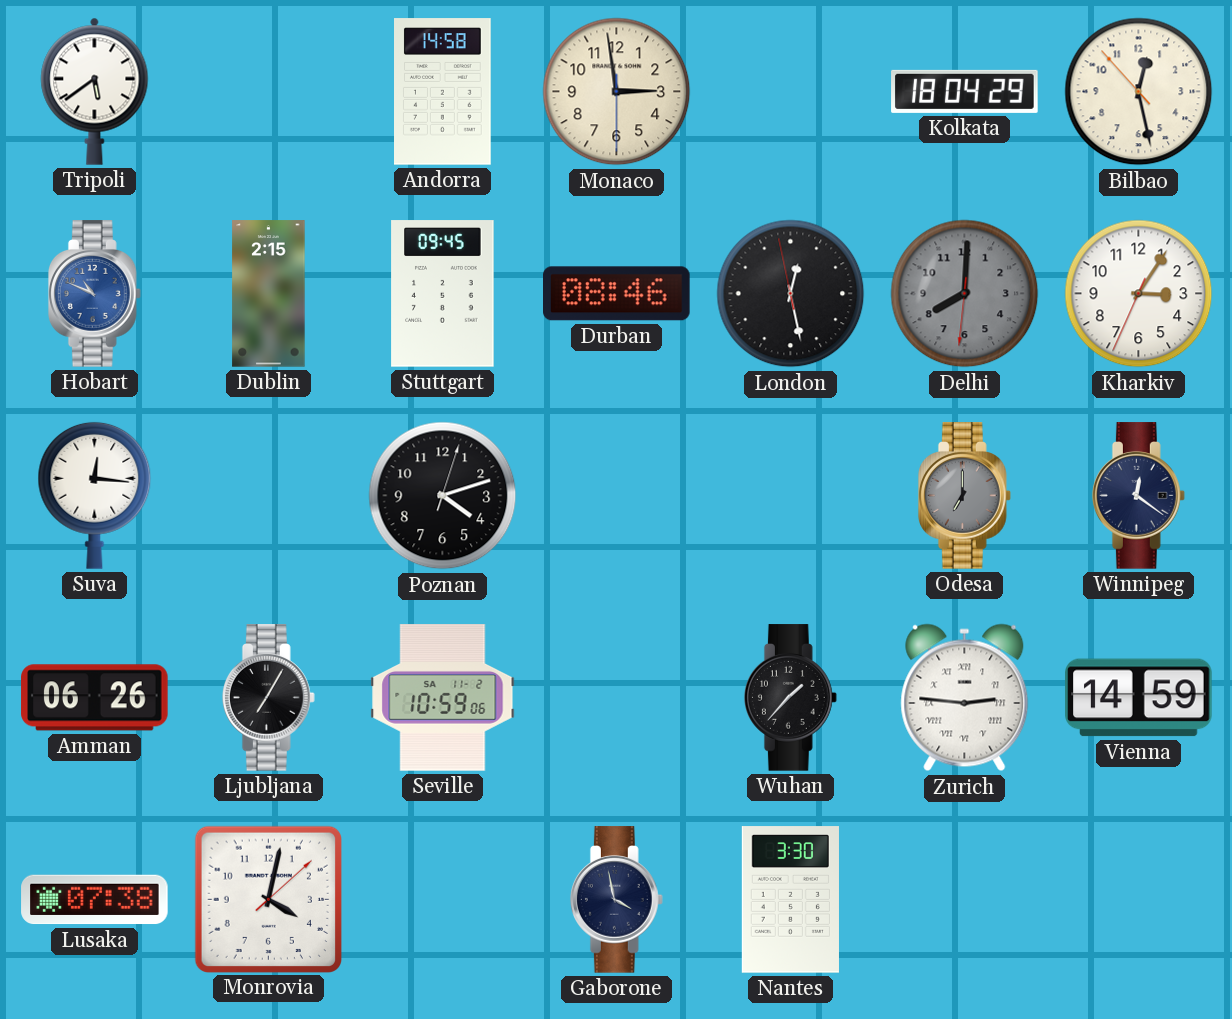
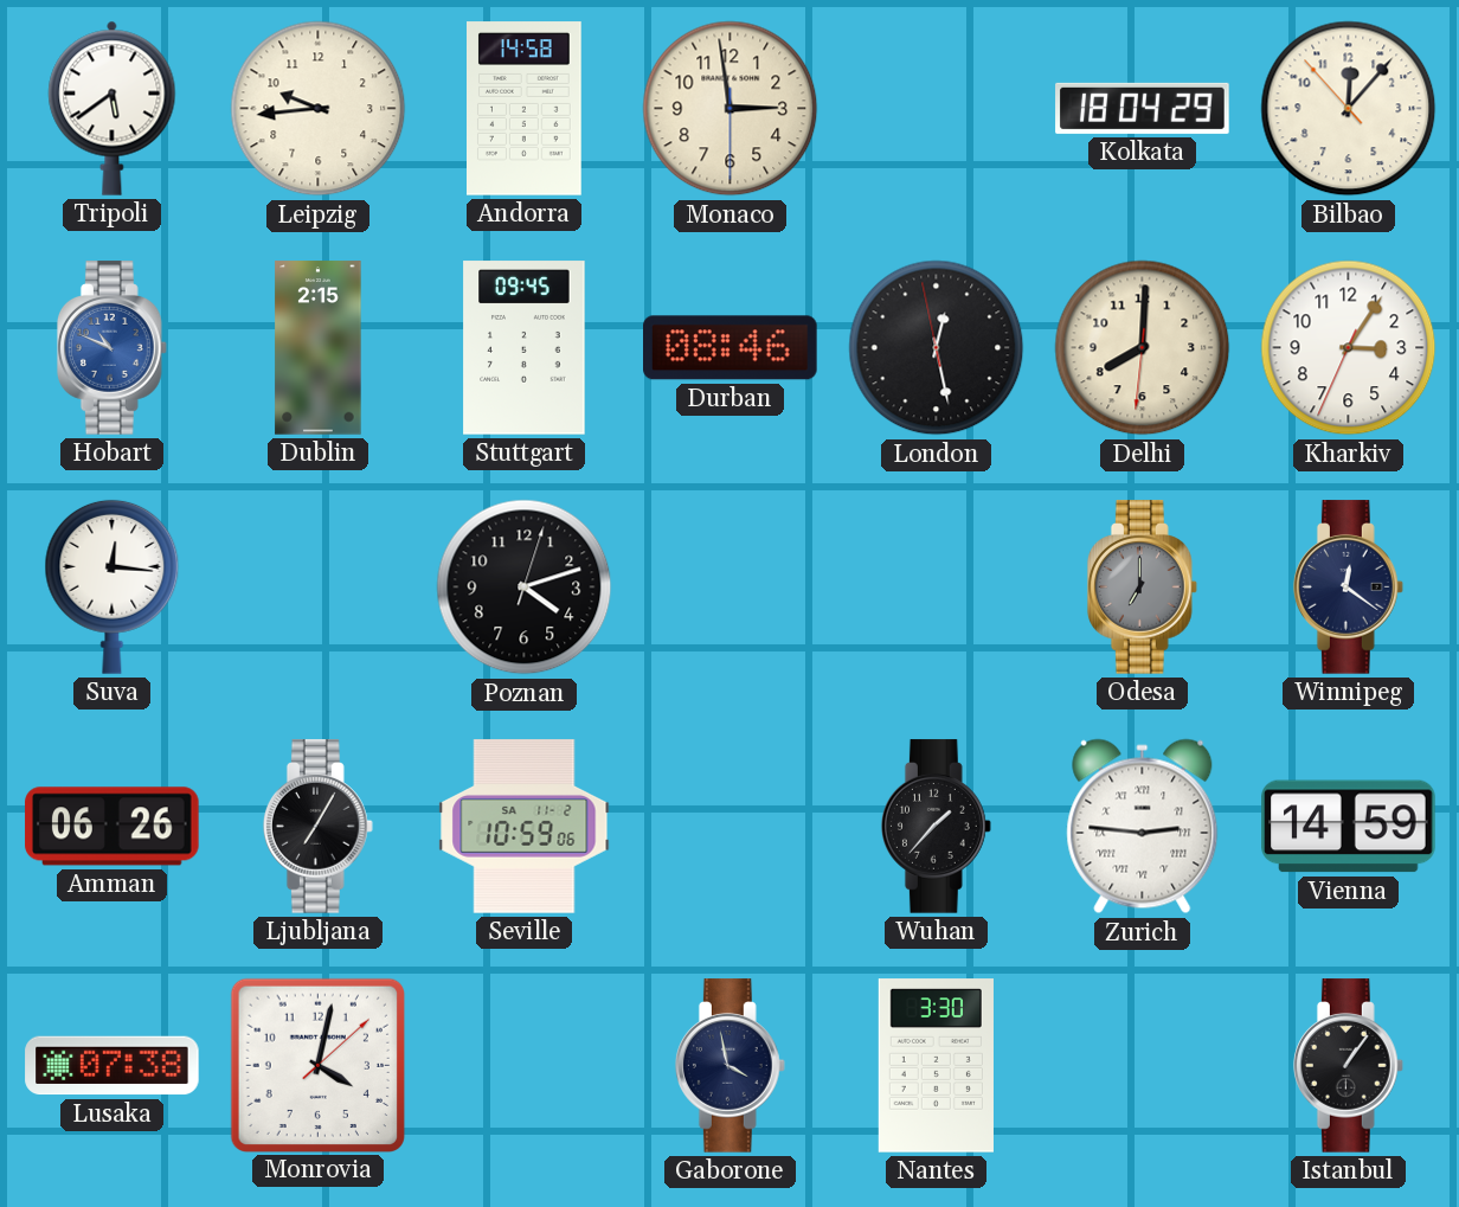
Leipzig: none -> 9:44 (319, 109)
Bilbao: 12:27 -> 12:06 (1349, 109)
Delhi dial: grey -> cream (1143, 348)
Istanbul: none -> 1:06 (1348, 1066)
